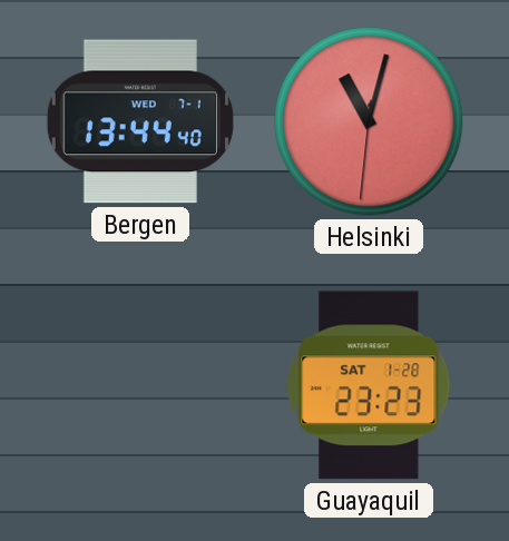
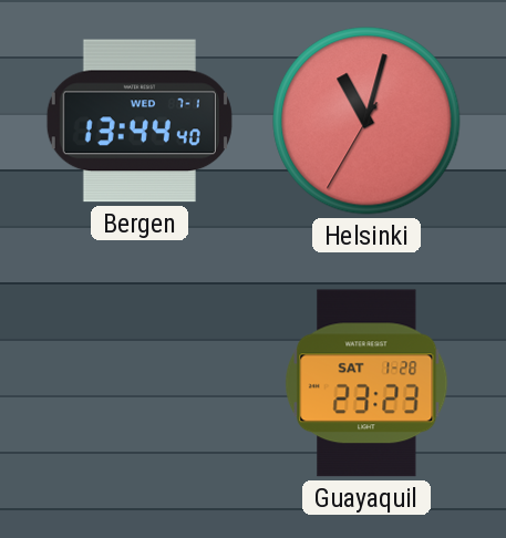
Helsinki: 11:02:31 -> 11:02:35 (366, 121)
